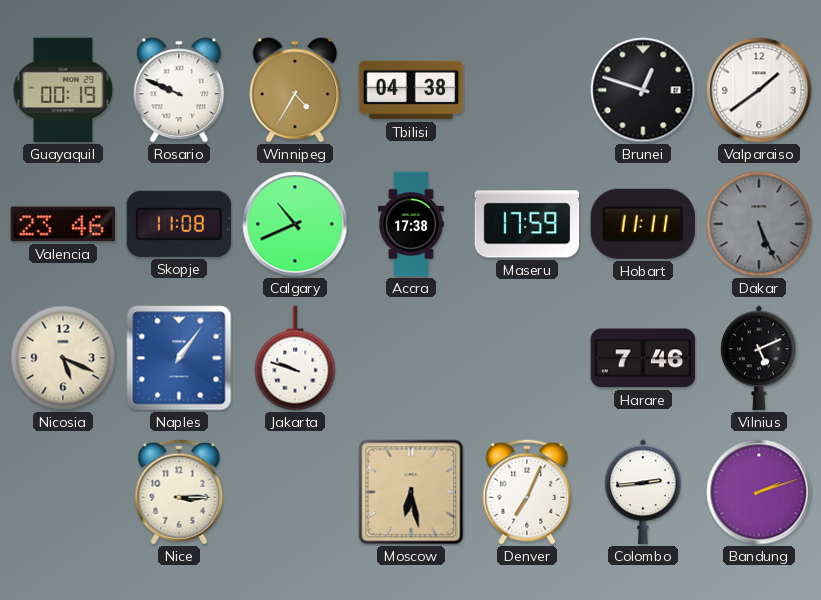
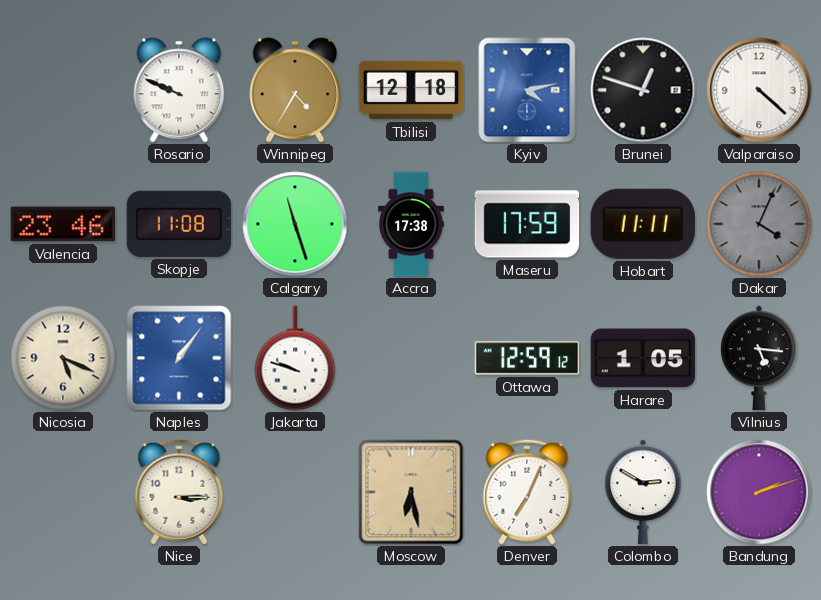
Guayaquil: 00:19 -> none (63, 90)
Tbilisi: 04:38 -> 12:18 (411, 90)
Kyiv: none -> 4:13 (527, 90)
Valparaiso: 1:39 -> 4:22 (759, 90)
Calgary: 10:41 -> 11:27 (295, 224)
Dakar: 5:26 -> 4:04 (759, 224)
Ottawa: none -> 12:59 (527, 358)
Harare: 7:46 -> 1:05 (643, 358)
Vilnius: 5:11 -> 5:16 (759, 358)
Colombo: 2:44 -> 2:50 (643, 492)
